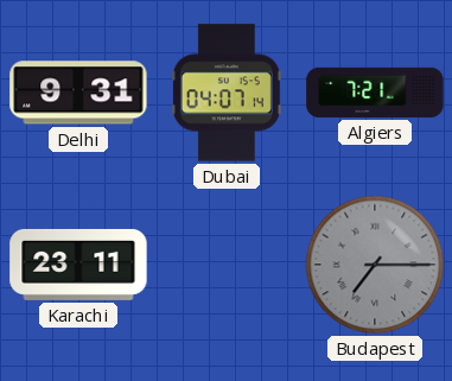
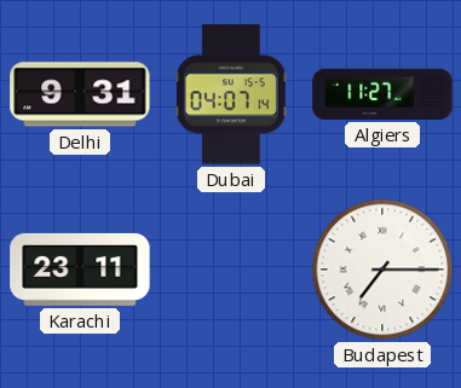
Algiers: 7:21 -> 11:27 (382, 94)
Budapest dial: grey -> white (382, 270)
